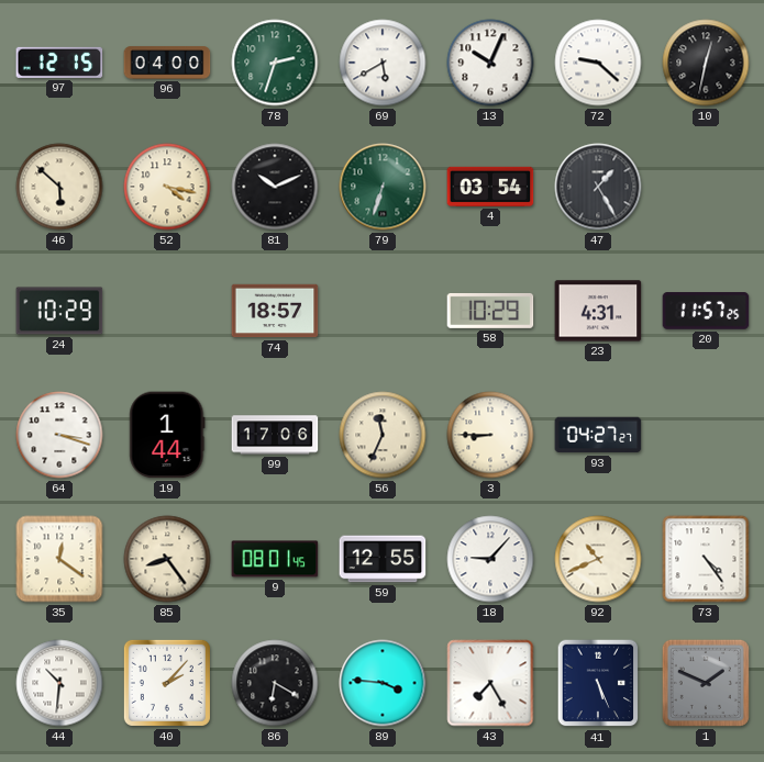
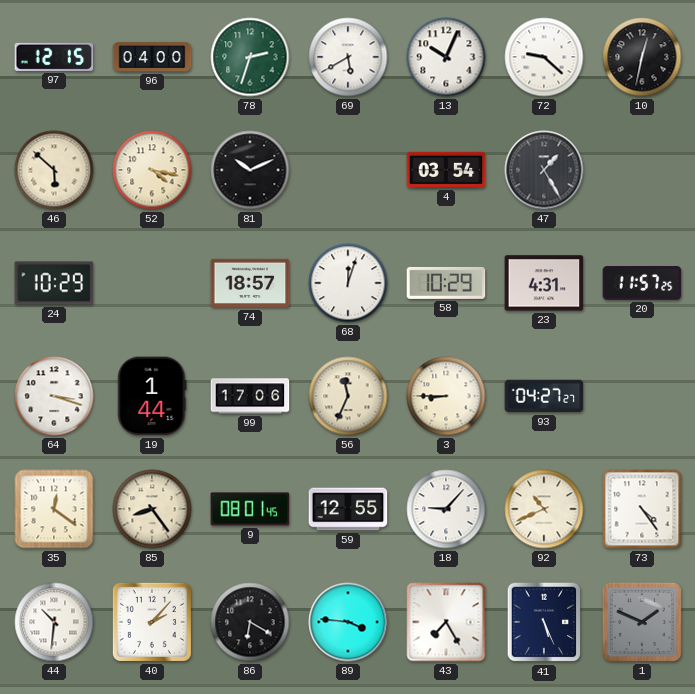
79: 6:33 -> none (383, 187)
68: none -> 12:03 (348, 283)
